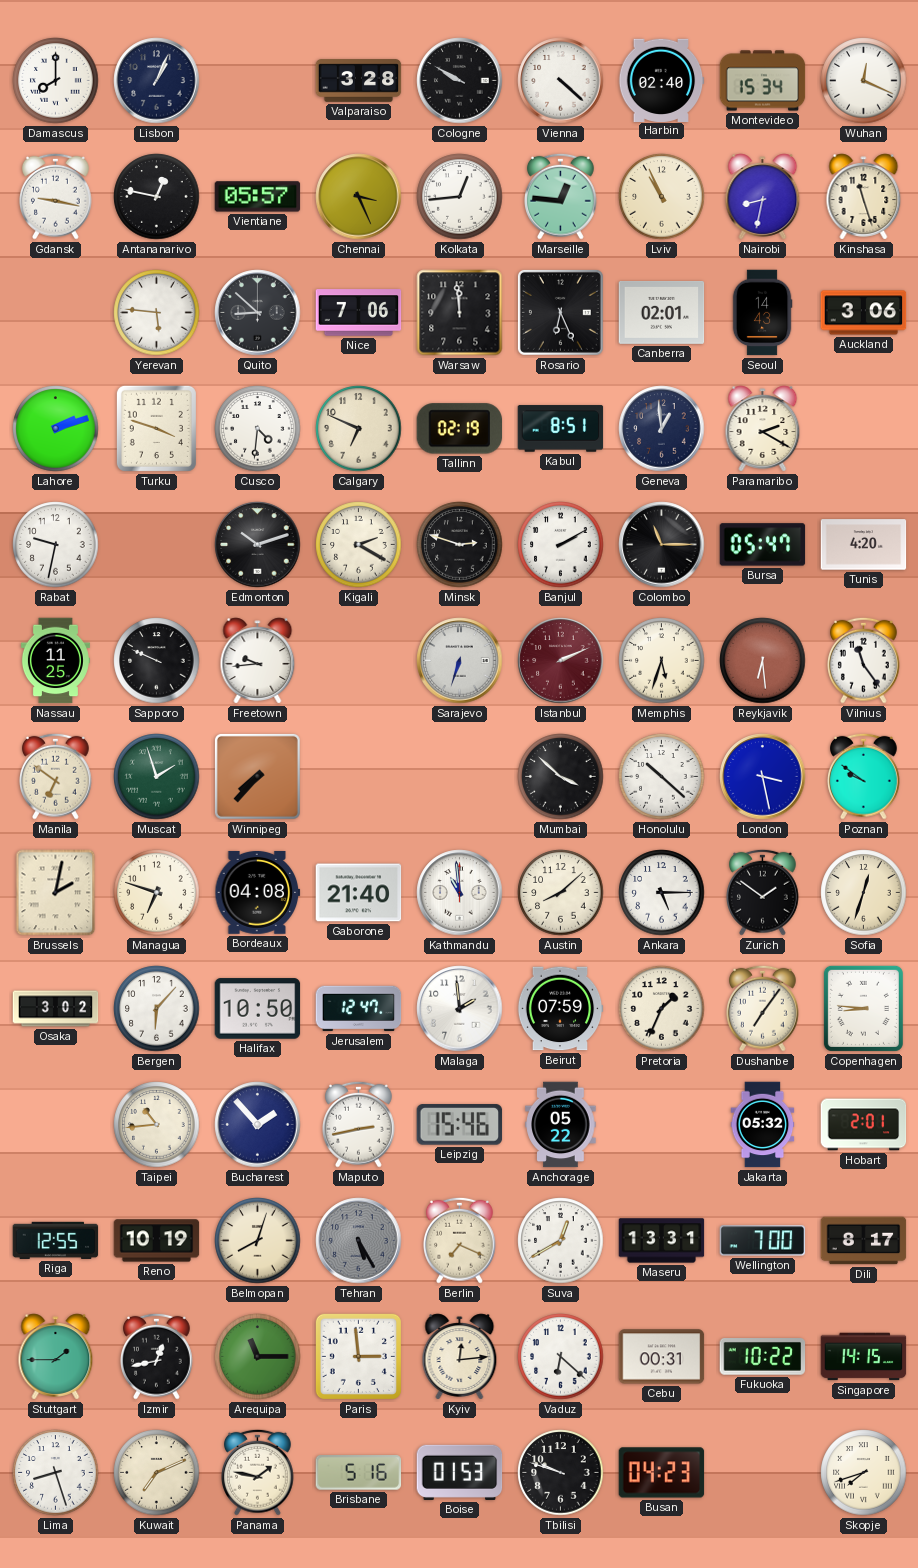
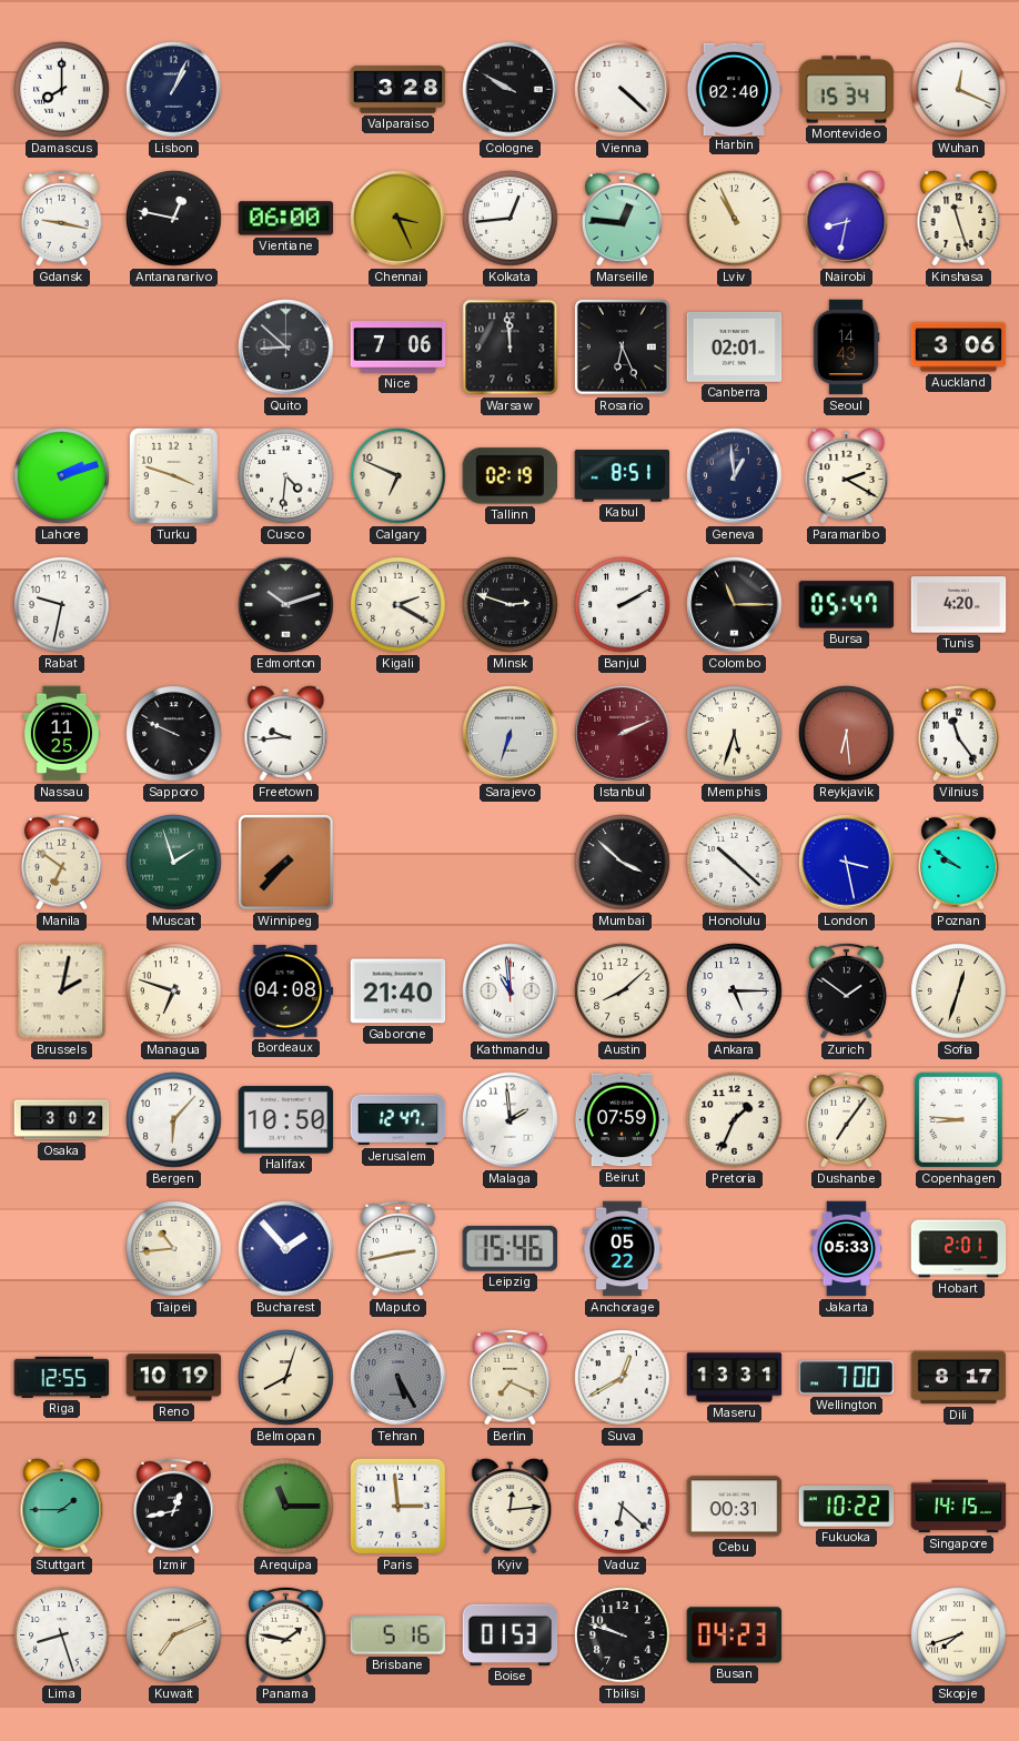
Vientiane: 05:57 -> 06:00 (286, 219)
Yerevan: 5:46 -> none (157, 313)
Jakarta: 05:32 -> 05:33 (847, 1249)
